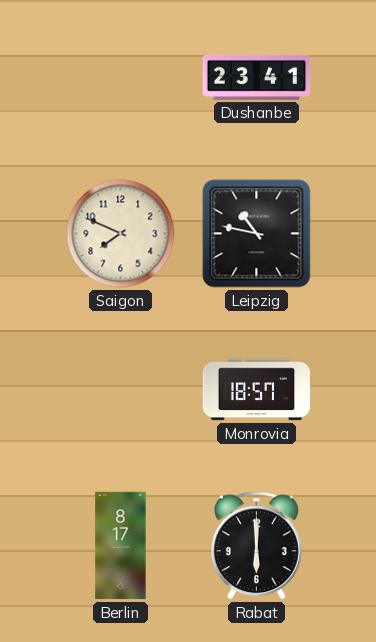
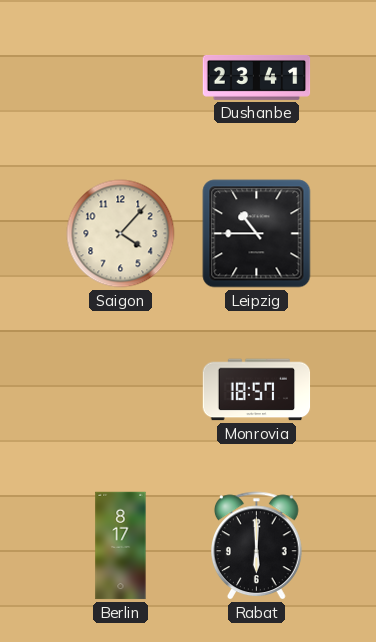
Saigon: 7:49 -> 4:07 (121, 234)
Leipzig: 10:47 -> 10:45 (257, 234)
